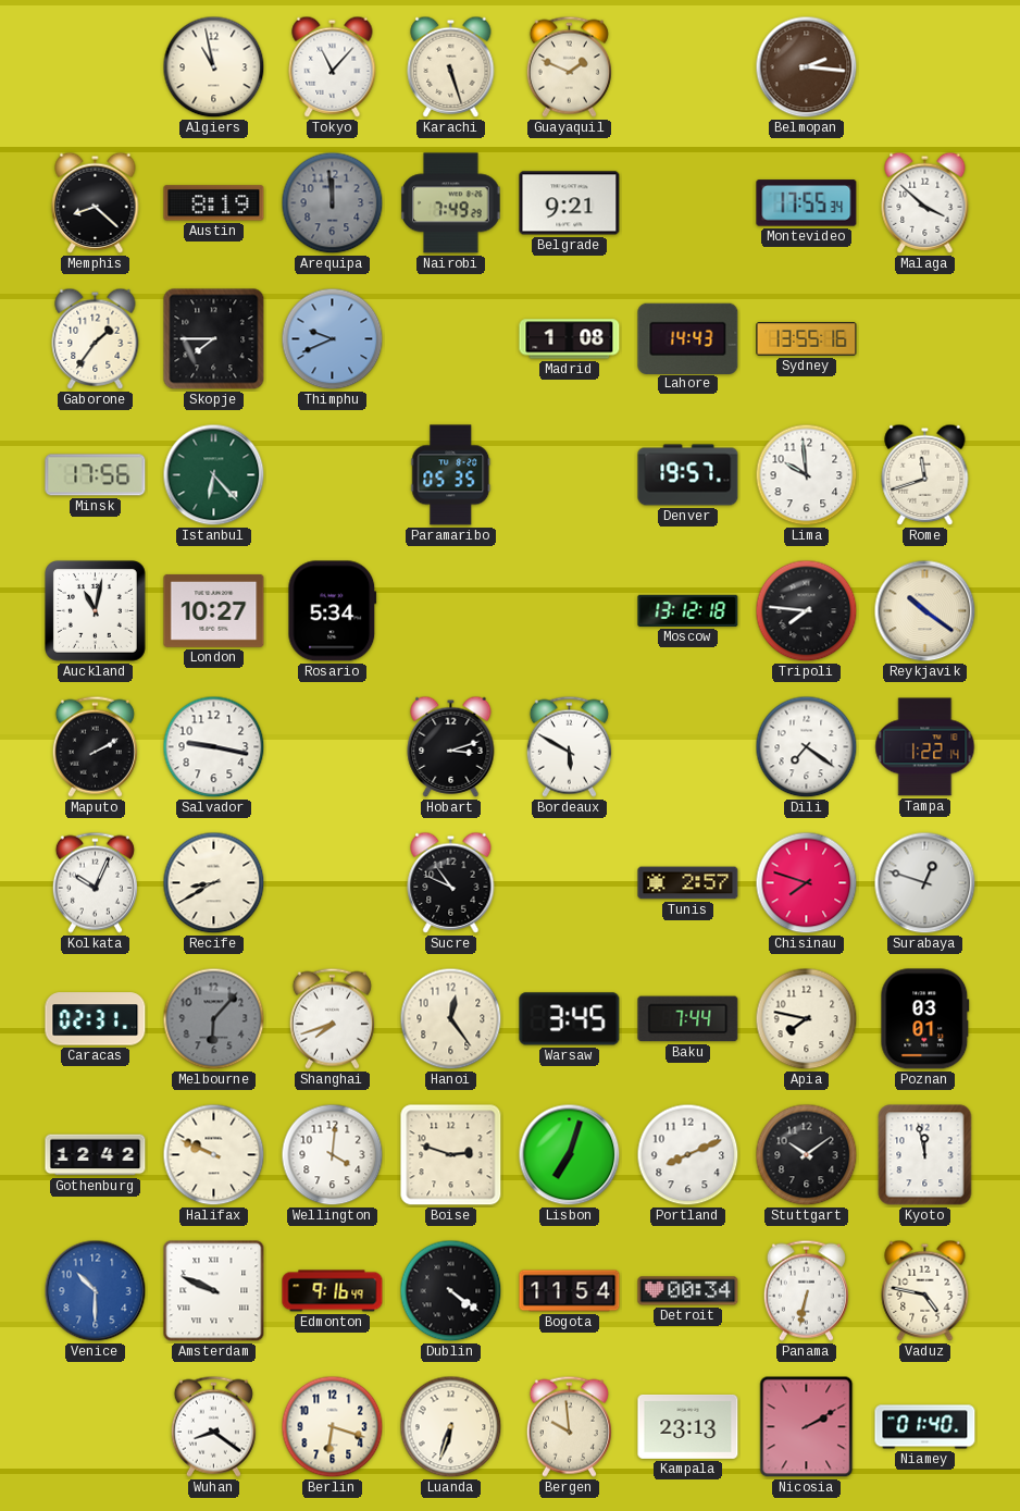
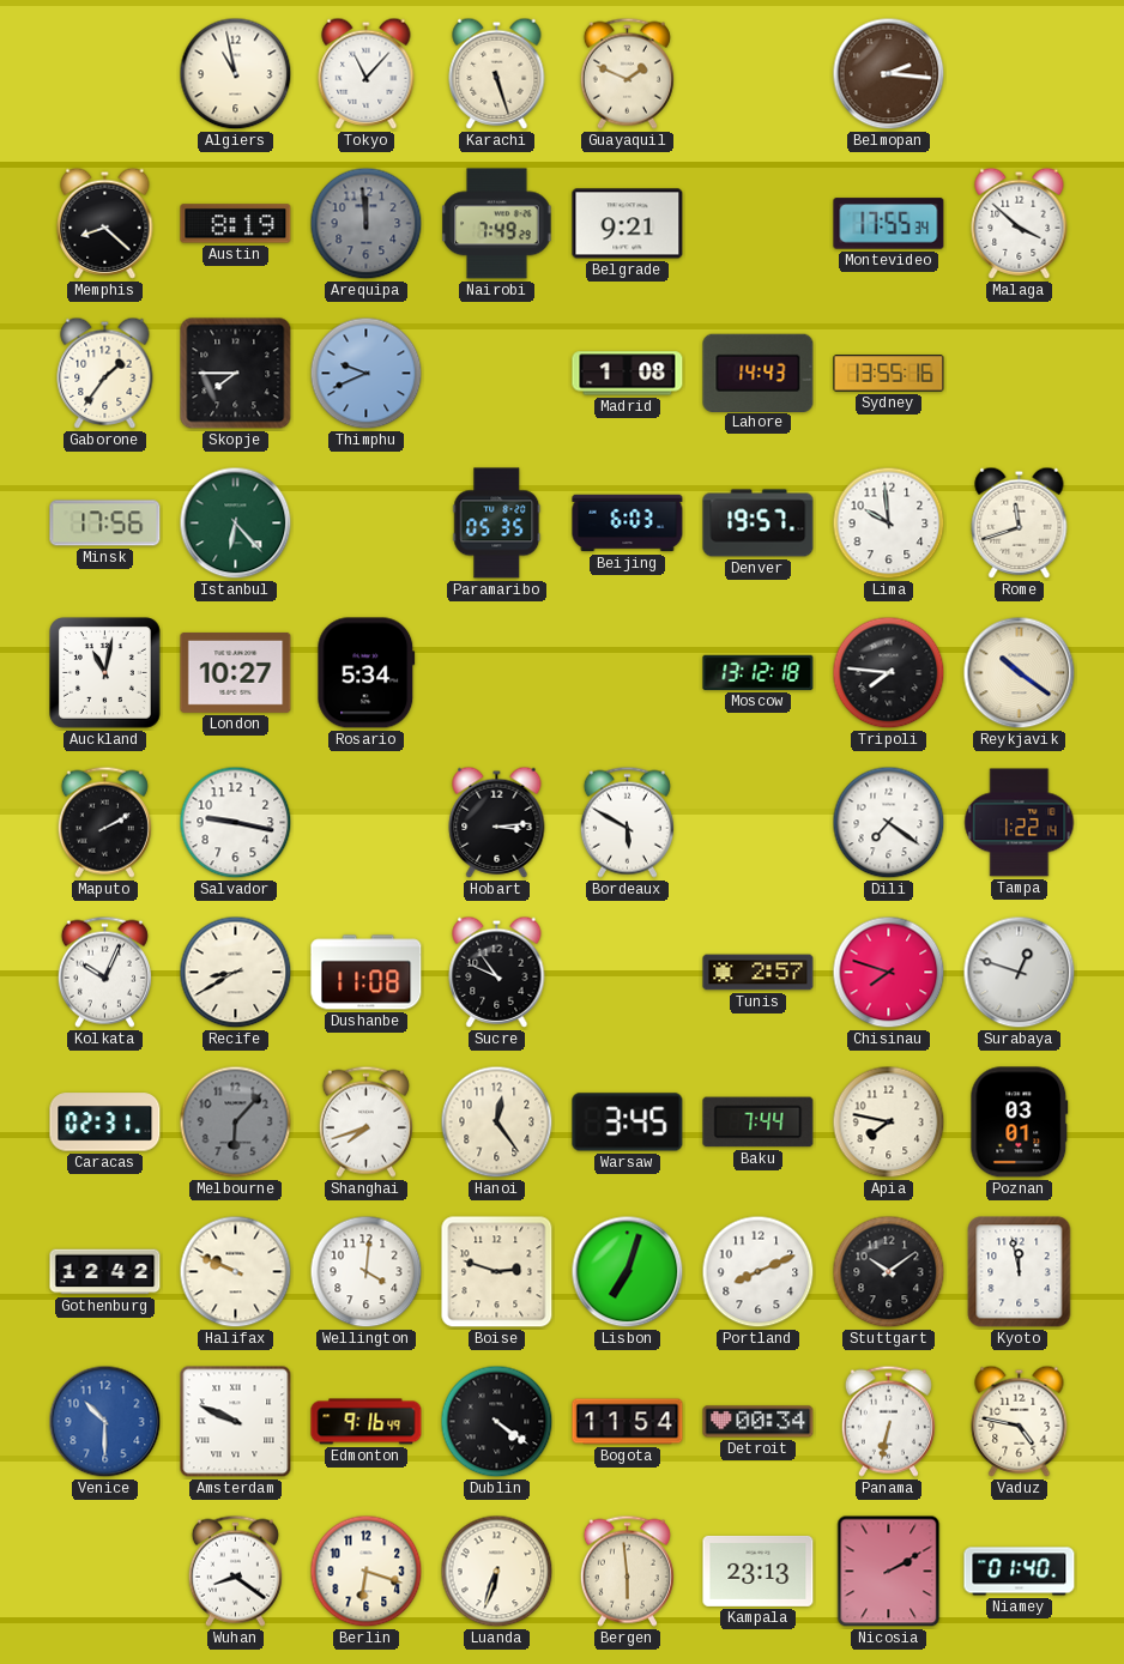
Beijing: none -> 6:03 (628, 524)
Hobart: 3:12 -> 3:14 (497, 822)
Dushanbe: none -> 11:08 (367, 973)
Bergen: 9:59 -> 5:59 (627, 1571)
